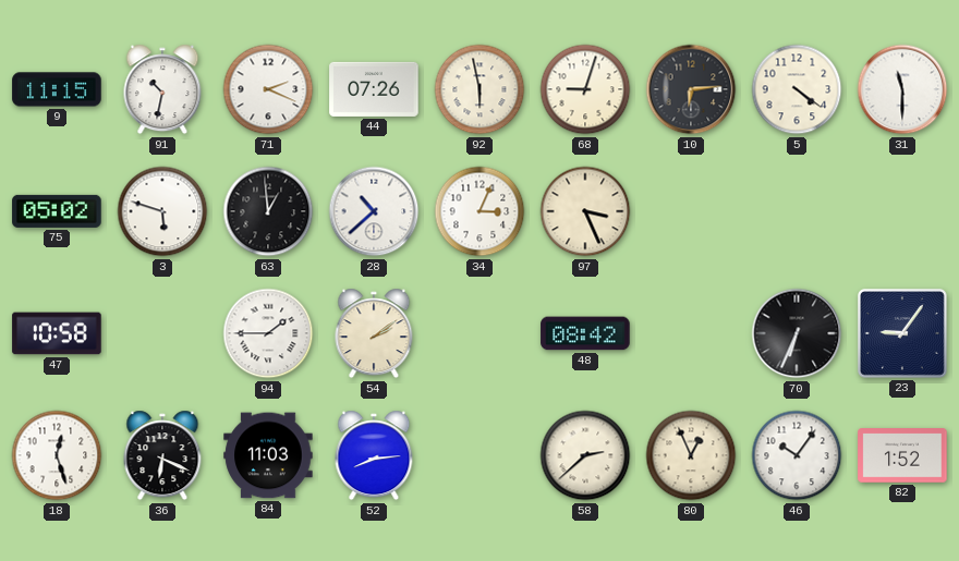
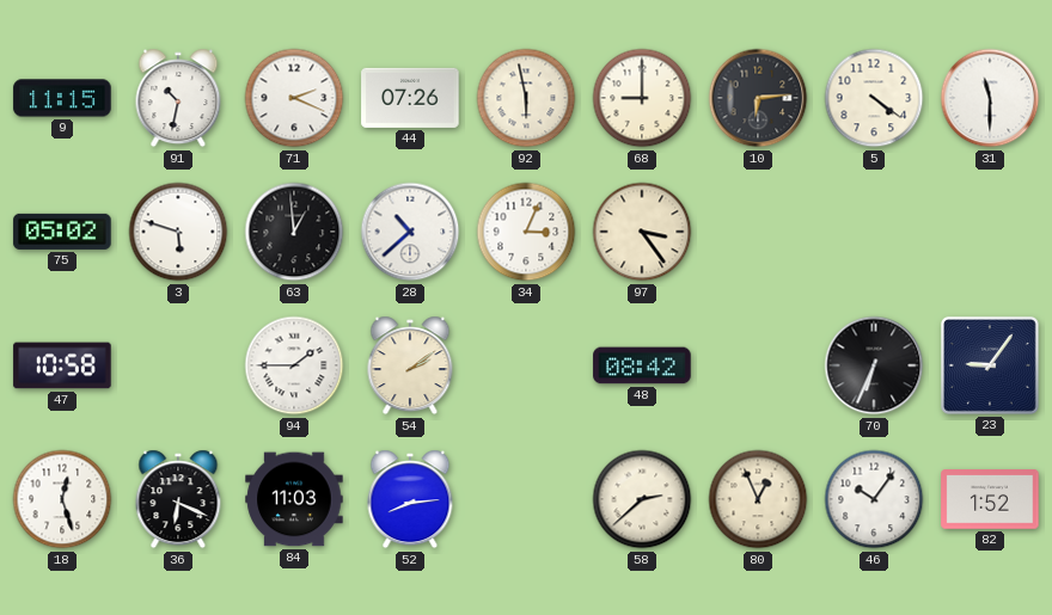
68: 9:03 -> 9:00 (642, 98)
97: 3:26 -> 3:24 (642, 232)
